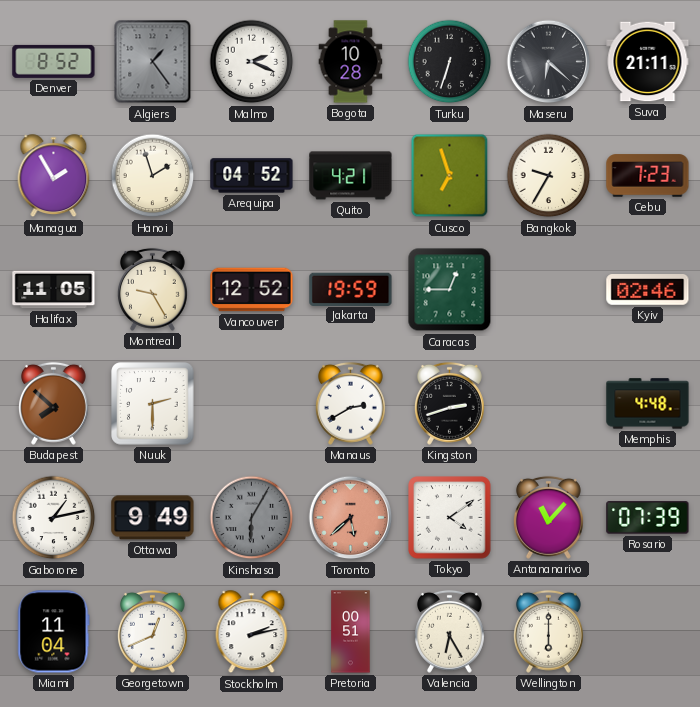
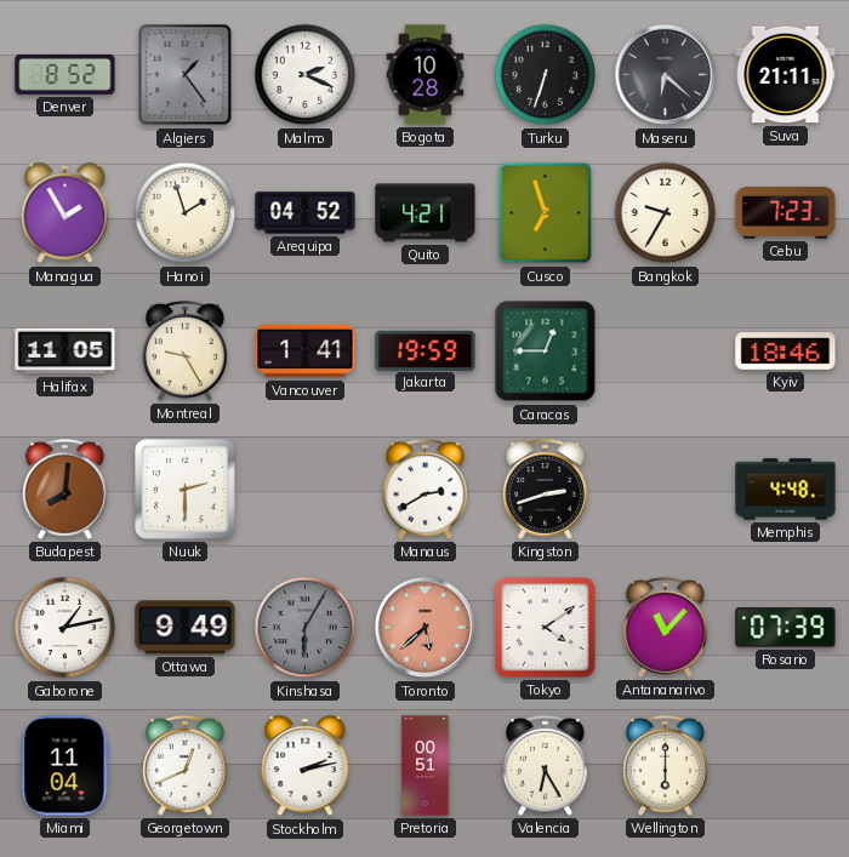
Vancouver: 12:52 -> 1:41 (306, 352)
Kyiv: 02:46 -> 18:46 (786, 352)
Budapest: 7:52 -> 8:01 (64, 489)
